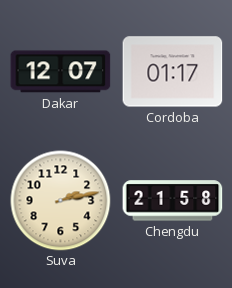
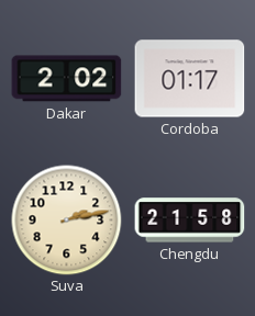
Dakar: 12:07 -> 2:02 (67, 79)
